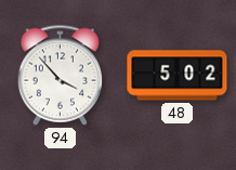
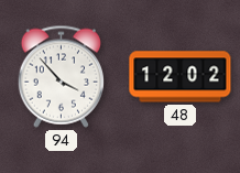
48: 5:02 -> 12:02 (181, 77)
